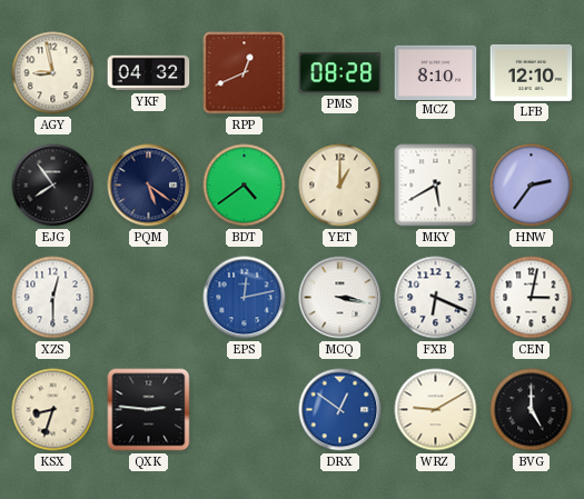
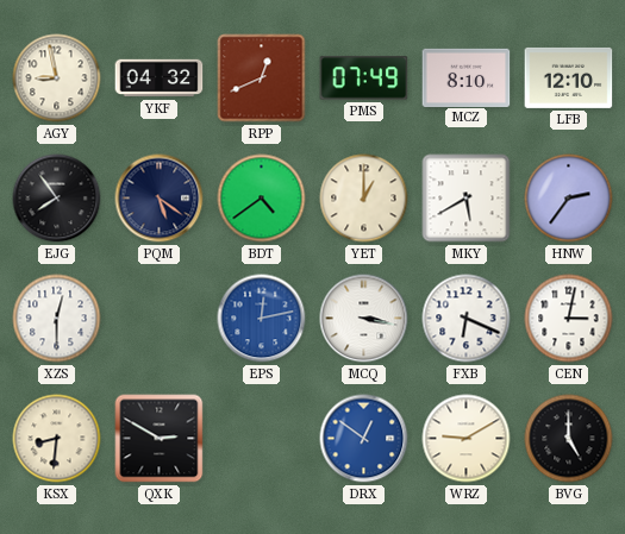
PMS: 08:28 -> 07:49 (364, 78)
KSX: 8:33 -> 8:31 (57, 439)
QXK: 2:46 -> 2:50 (160, 439)
